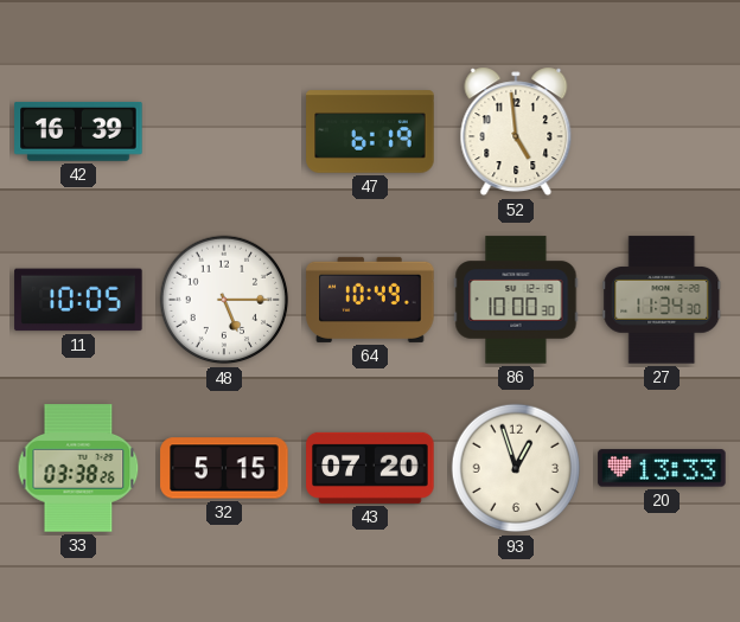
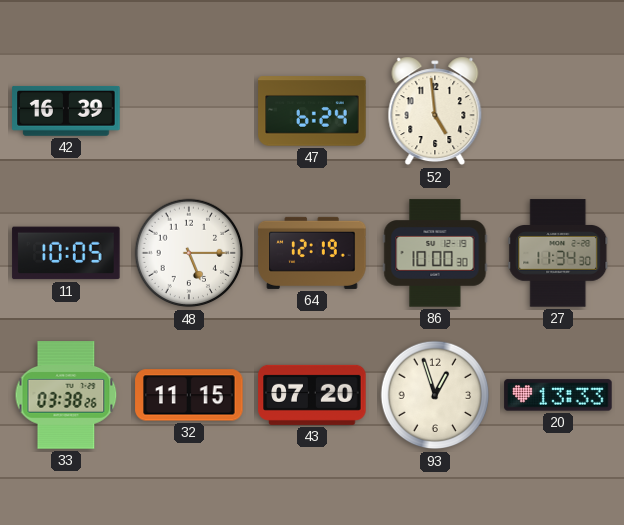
47: 6:19 -> 6:24 (312, 111)
64: 10:49 -> 12:19 (312, 253)
32: 5:15 -> 11:15 (189, 395)
